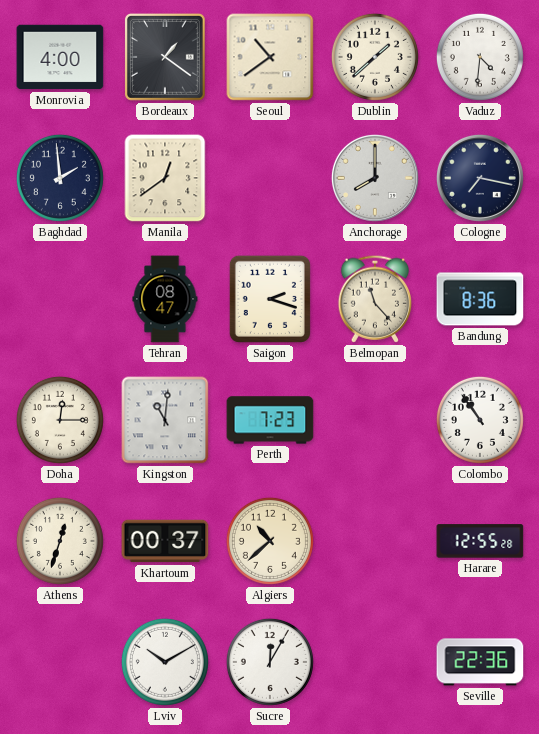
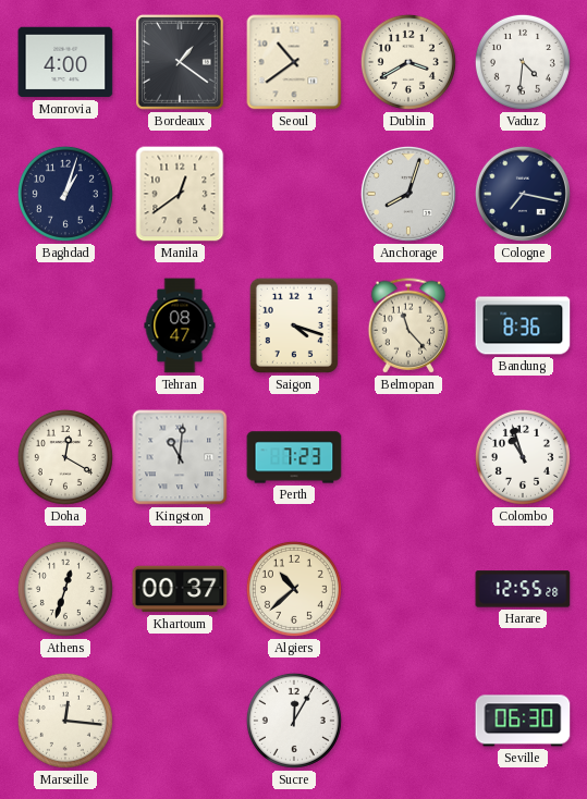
Dublin: 1:38 -> 3:40 (408, 62)
Baghdad: 1:59 -> 1:03 (65, 194)
Anchorage: 8:00 -> 8:03 (408, 194)
Saigon: 2:18 -> 4:18 (294, 325)
Doha: 12:15 -> 12:20 (65, 457)
Colombo: 10:54 -> 10:57 (523, 457)
Marseille: none -> 12:16 (65, 721)
Lviv: 10:10 -> none (165, 662)
Seville: 22:36 -> 06:30 (523, 721)
